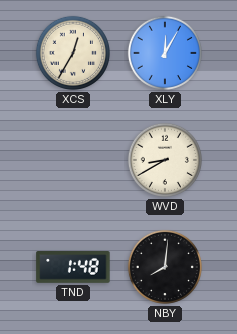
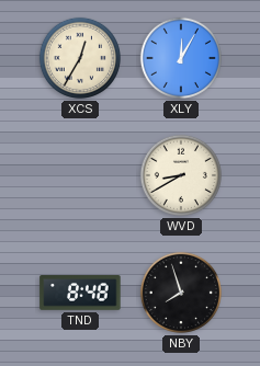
TND: 1:48 -> 8:48 (80, 294)
NBY: 8:01 -> 7:57 (181, 293)
